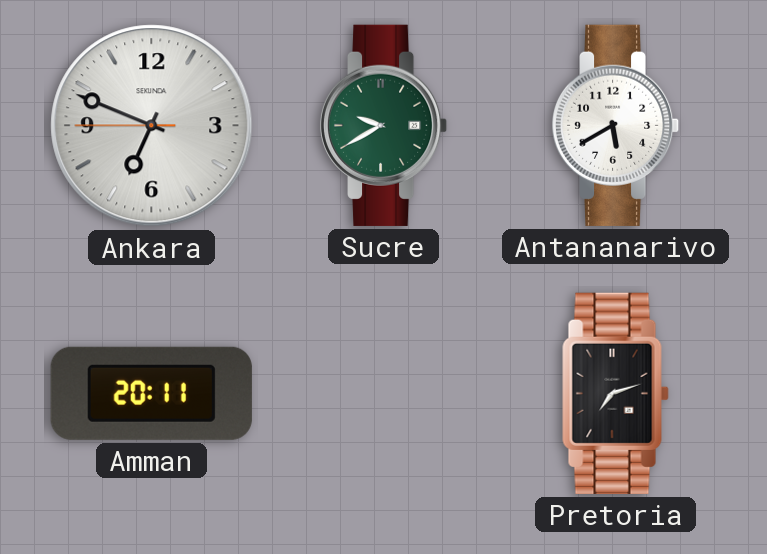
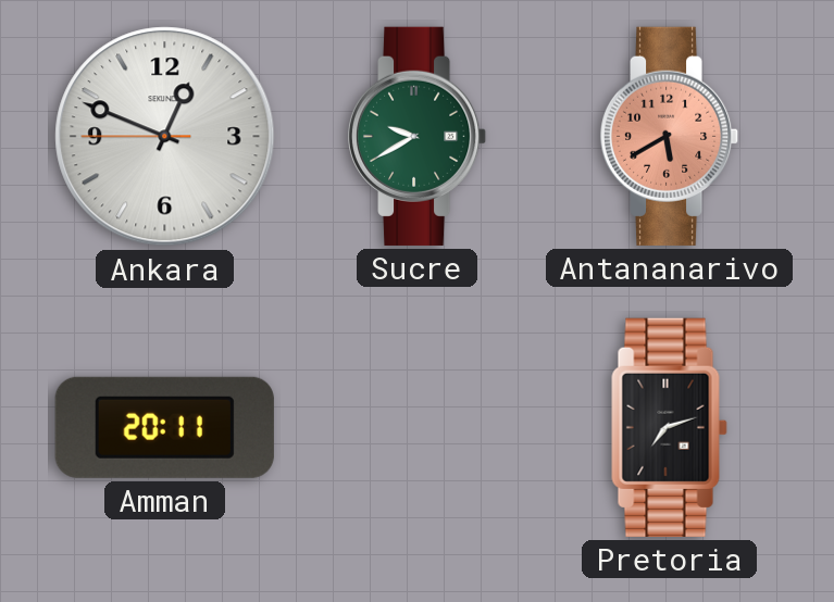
Ankara: 6:48 -> 12:48 (165, 137)
Antananarivo dial: white -> salmon (670, 136)
